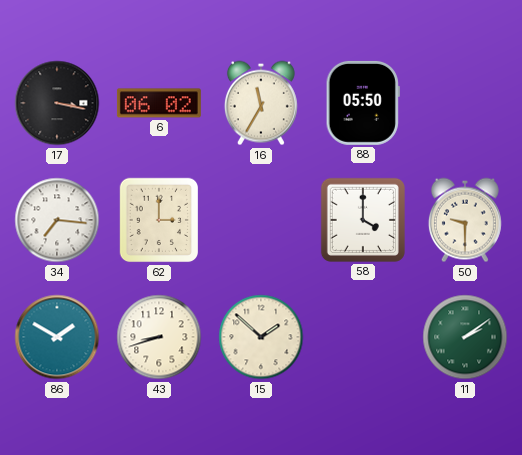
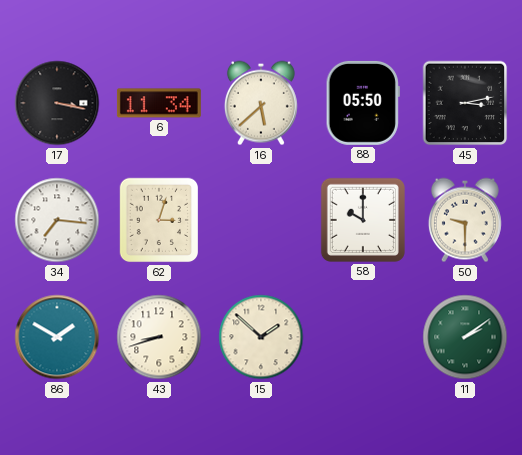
6: 06:02 -> 11:34 (159, 103)
16: 11:35 -> 5:38 (261, 103)
45: none -> 3:13 (465, 103)
62: 3:00 -> 3:03 (159, 220)
58: 4:00 -> 10:00 (363, 220)
